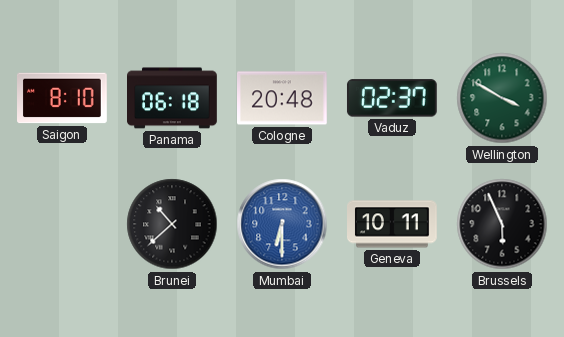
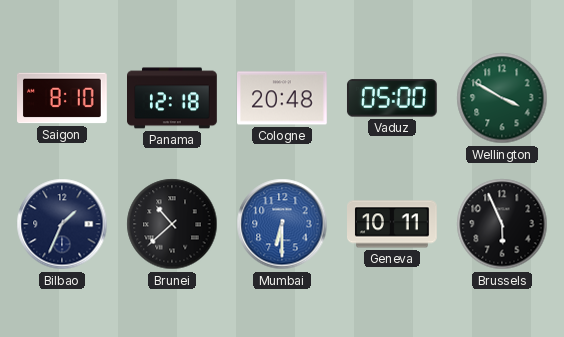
Panama: 06:18 -> 12:18 (173, 98)
Vaduz: 02:37 -> 05:00 (392, 98)
Bilbao: none -> 1:34 (62, 224)
